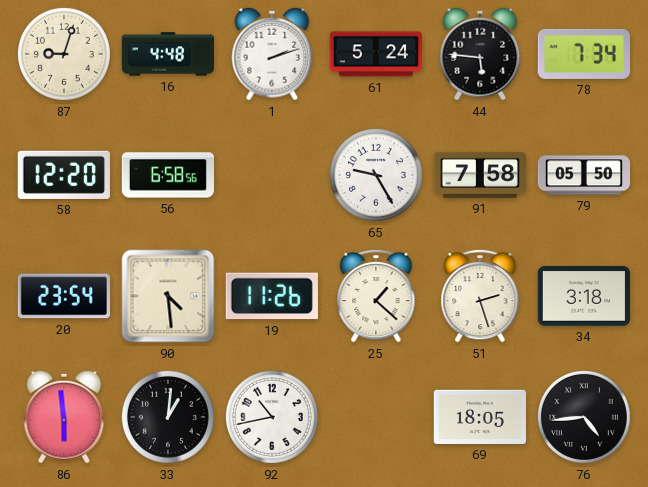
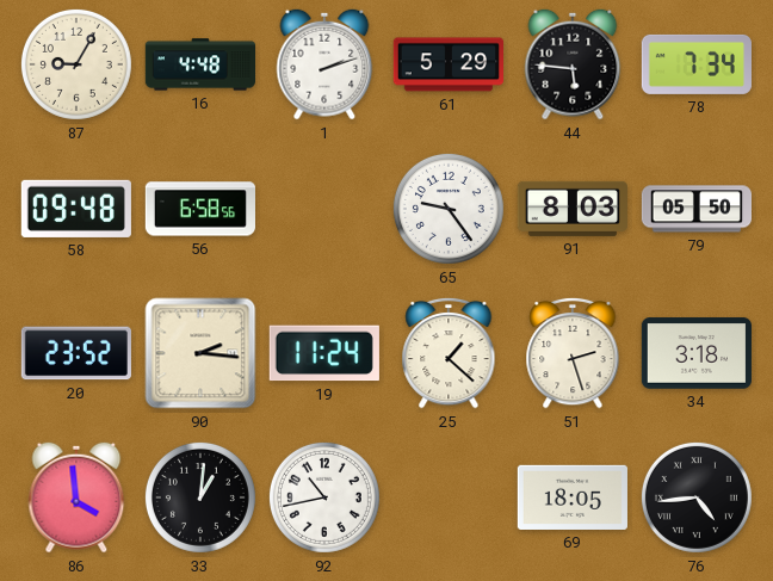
87: 9:03 -> 9:05 (76, 64)
61: 5:24 -> 5:29 (447, 64)
58: 12:20 -> 09:48 (76, 209)
65: 9:25 -> 9:24 (449, 209)
91: 7:58 -> 8:03 (573, 209)
20: 23:54 -> 23:52 (76, 353)
90: 4:29 -> 2:16 (200, 353)
19: 11:26 -> 11:24 (324, 353)
86: 5:59 -> 3:59 (76, 497)
